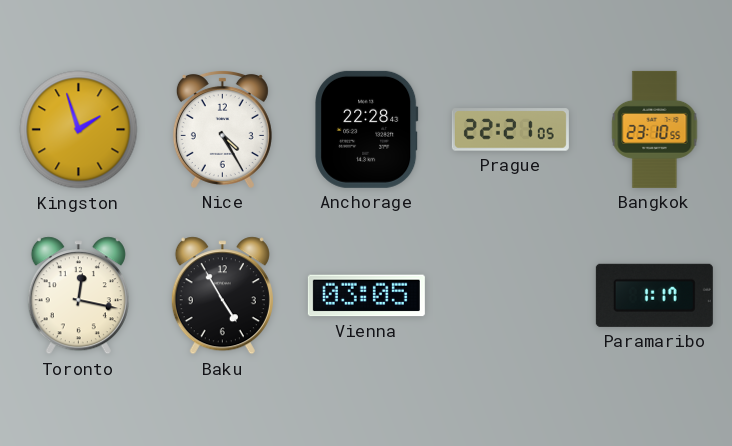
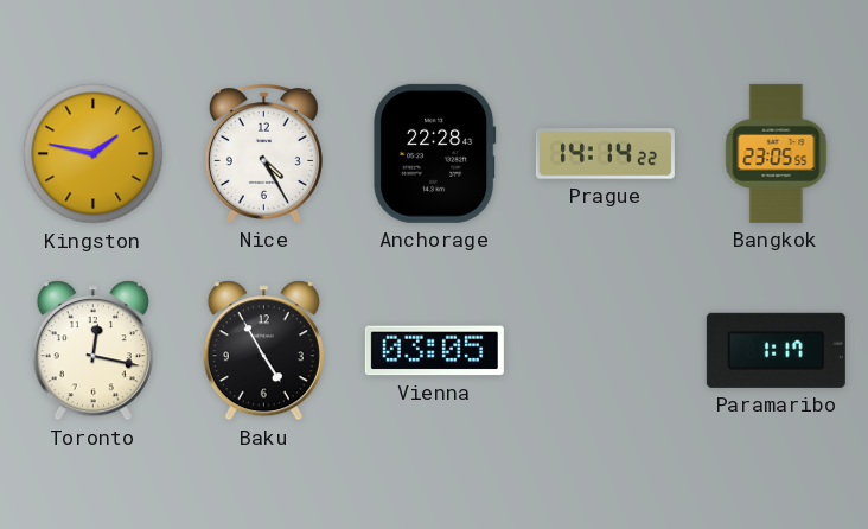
Kingston: 1:57 -> 1:47 (94, 154)
Prague: 22:21 -> 14:14 (605, 154)
Bangkok: 23:10 -> 23:05 (777, 153)
